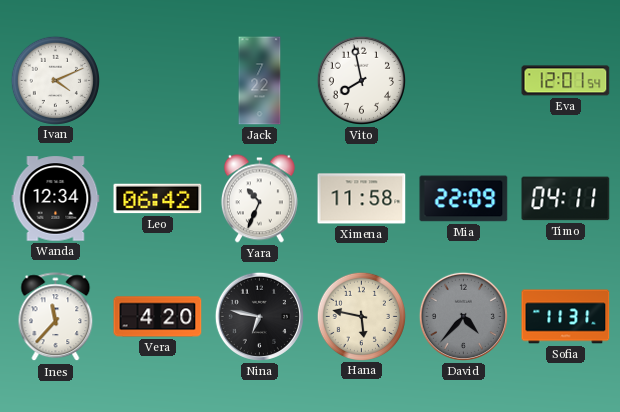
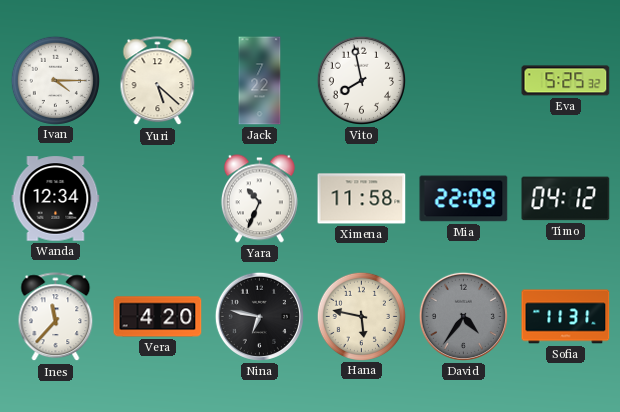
Ivan: 4:11 -> 4:15 (55, 80)
Yuri: none -> 5:22 (158, 81)
Eva: 12:01 -> 5:25 (566, 81)
Leo: 06:42 -> none (158, 199)
Timo: 04:11 -> 04:12 (566, 199)
David: 4:37 -> 4:36 (463, 316)
